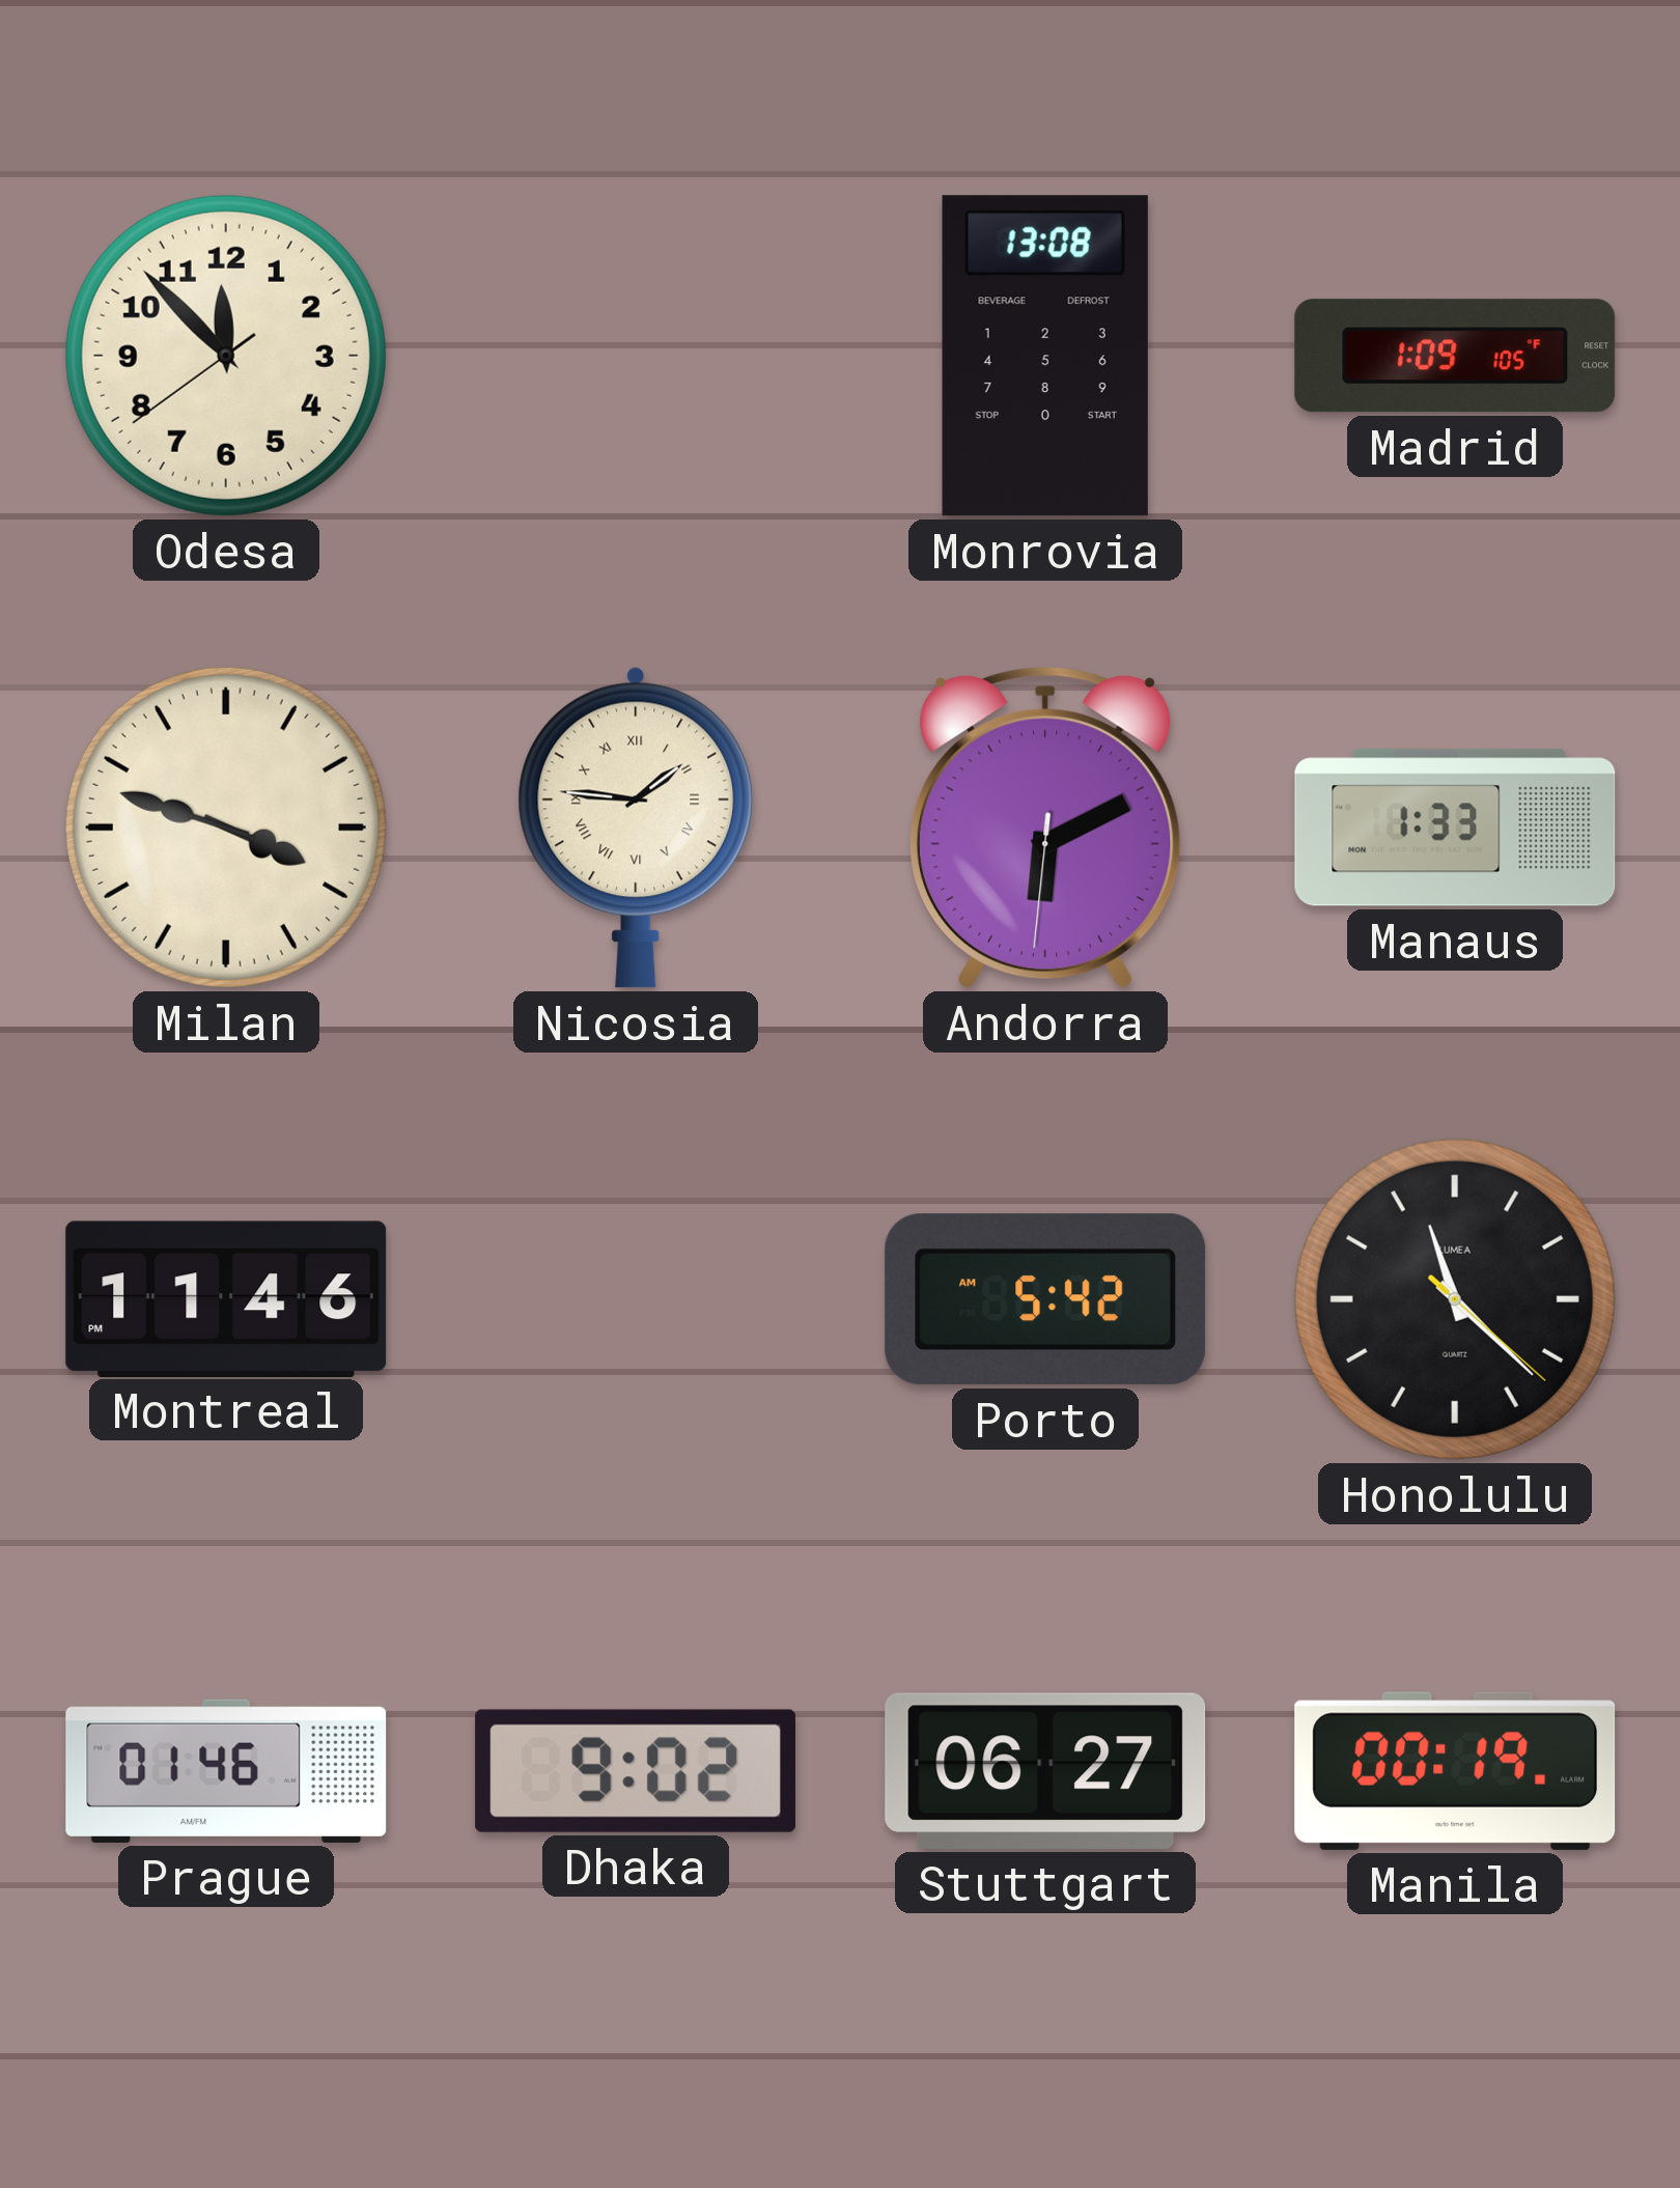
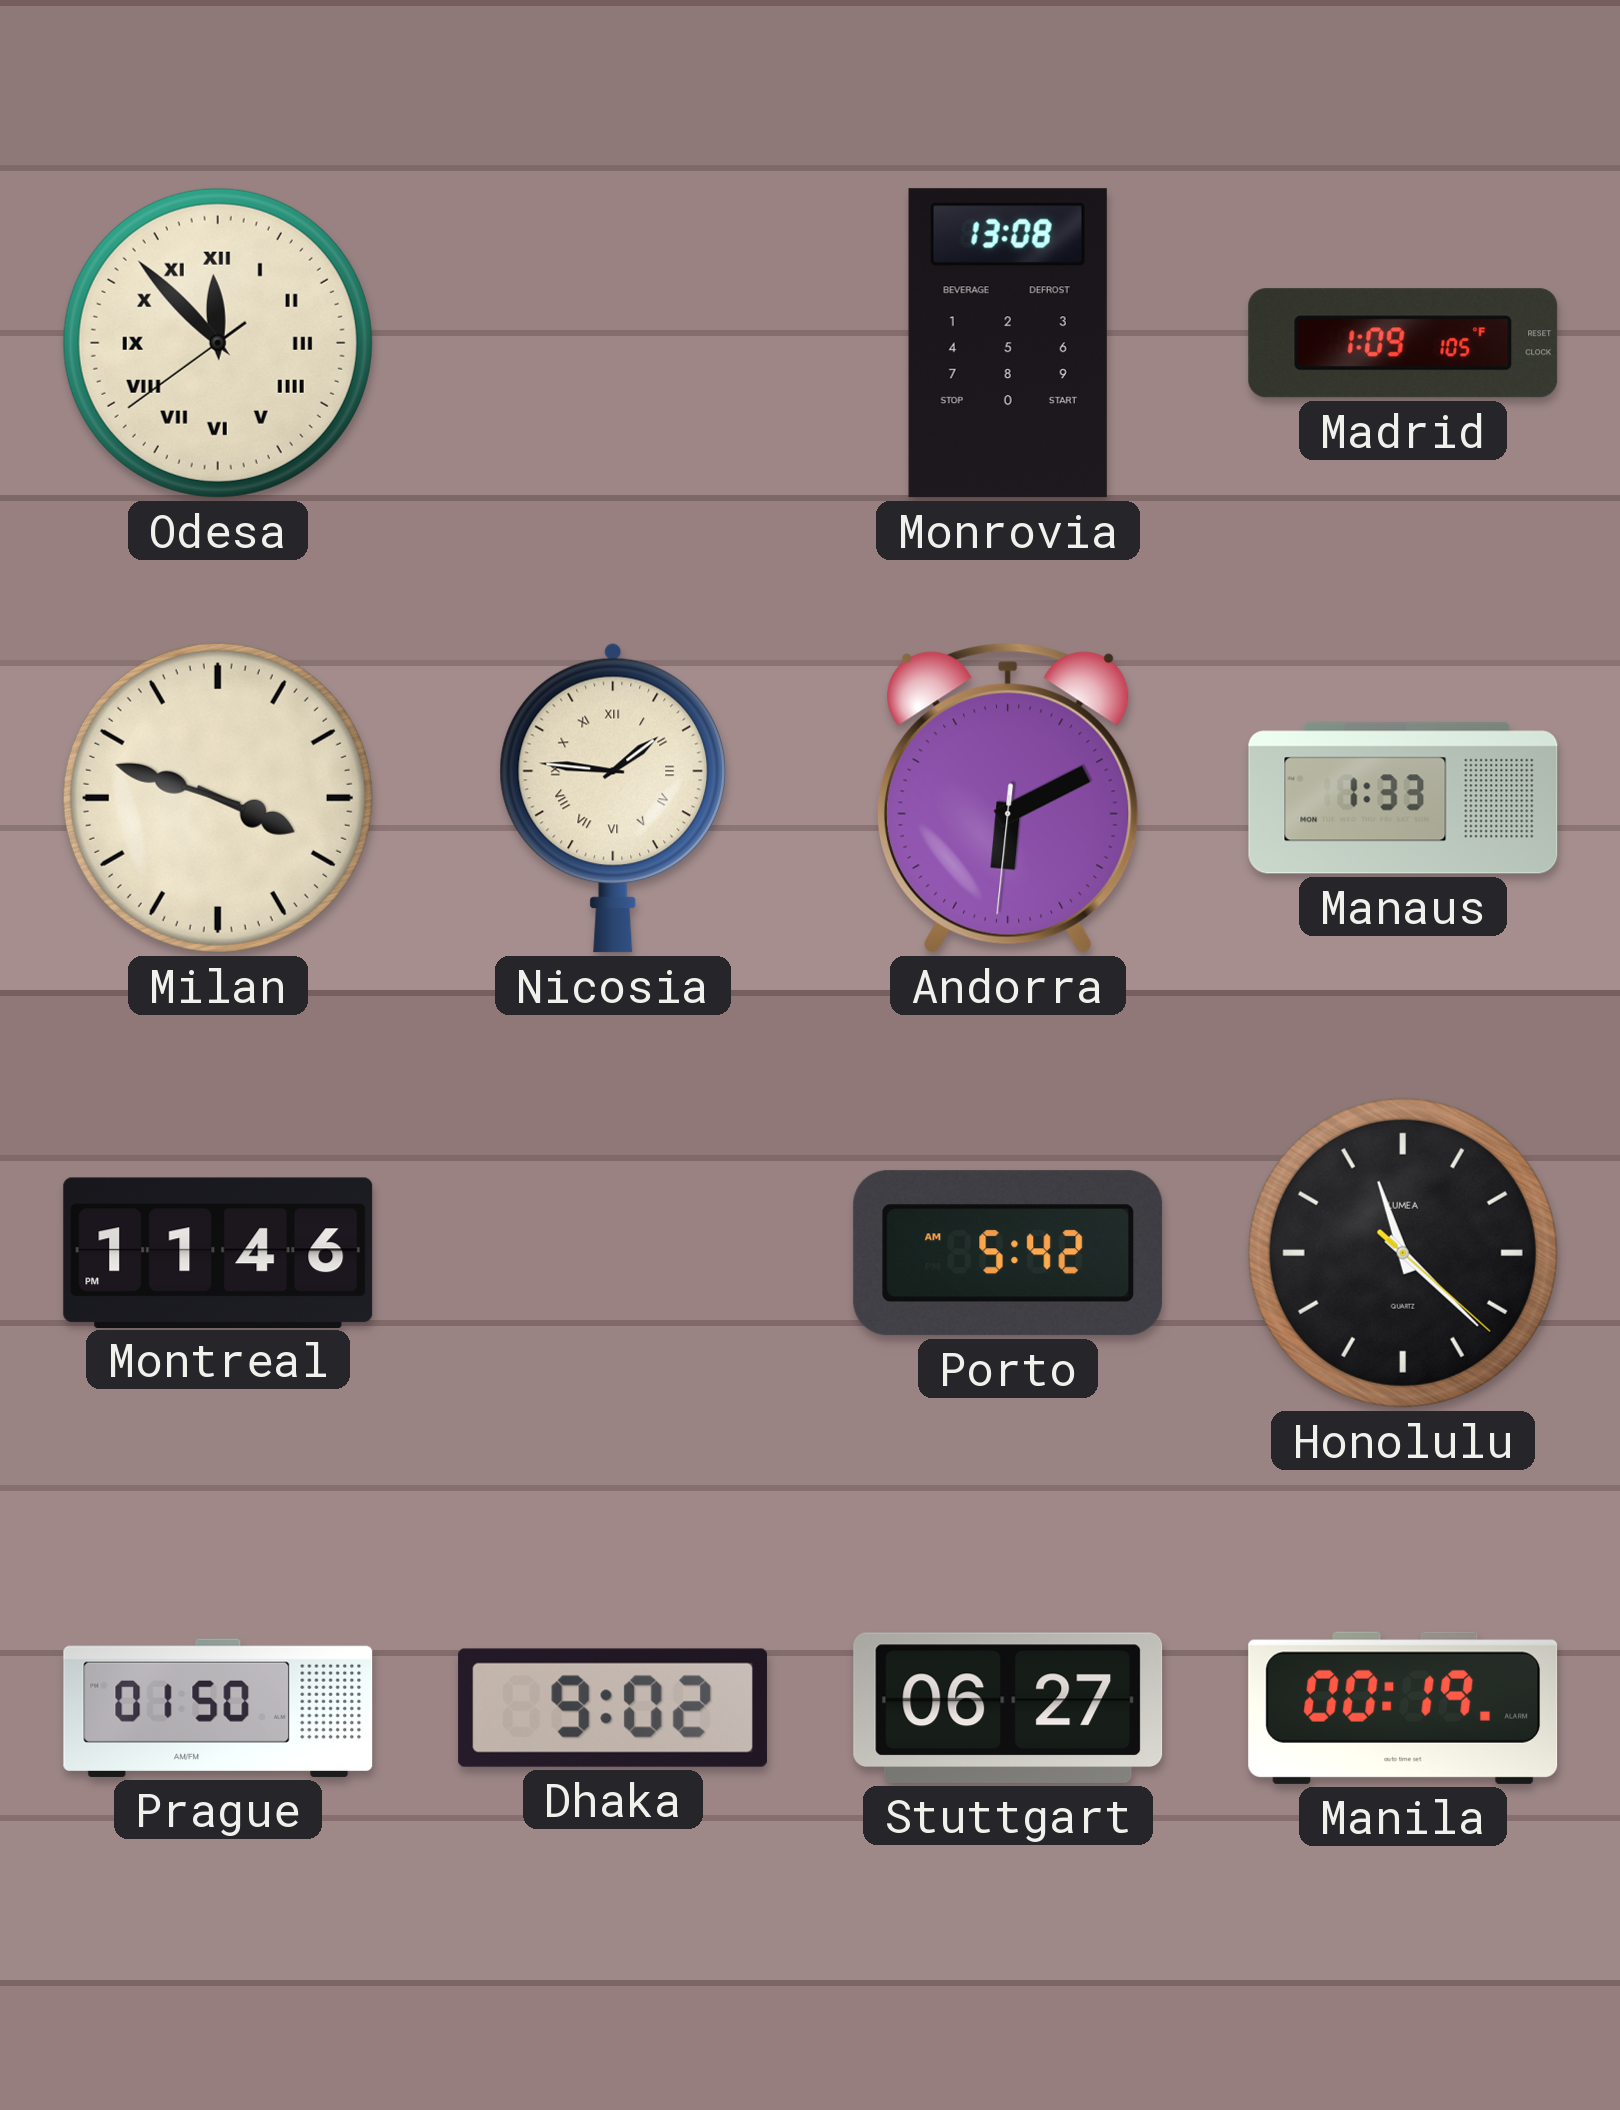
Odesa numerals: Arabic -> Roman (218, 343)
Prague: 01:46 -> 01:50 (218, 1708)
